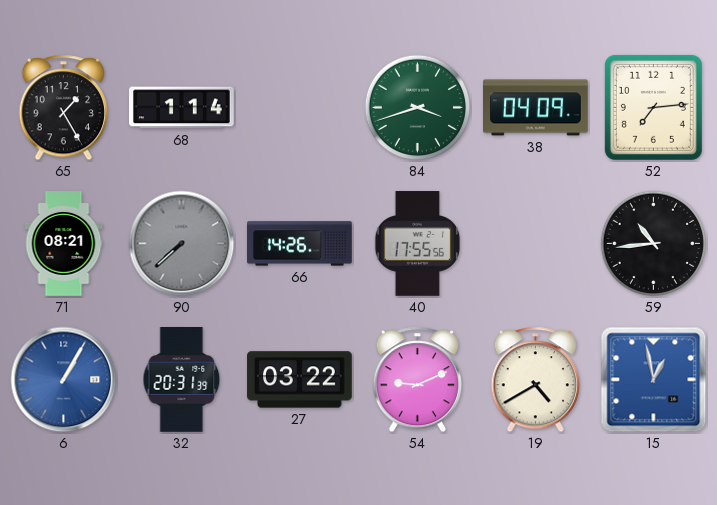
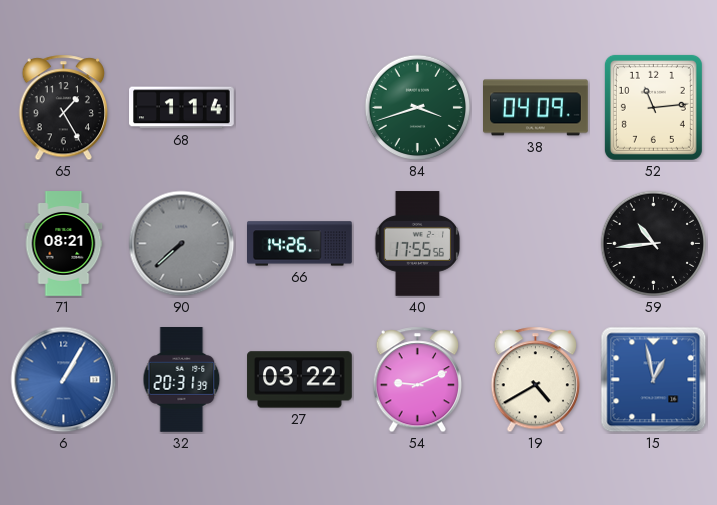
52: 7:14 -> 11:14 (653, 107)
